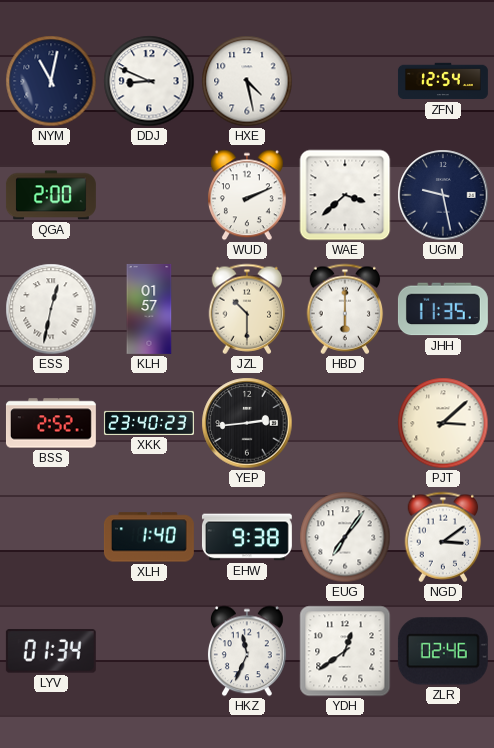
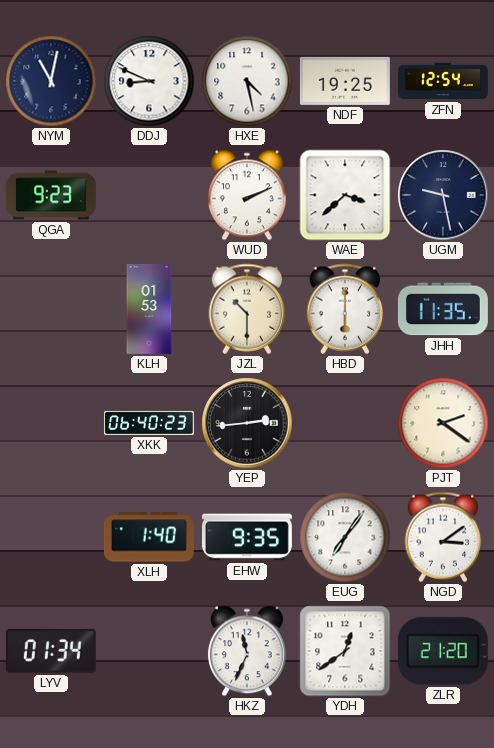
NDF: none -> 19:25 (345, 81)
QGA: 2:00 -> 9:23 (51, 195)
ESS: 12:32 -> none (51, 309)
KLH: 01:57 -> 01:53 (149, 309)
BSS: 2:52 -> none (51, 423)
XKK: 23:40 -> 06:40 (149, 423)
PJT: 3:08 -> 2:21 (443, 423)
EHW: 9:38 -> 9:35 (247, 537)
ZLR: 02:46 -> 21:20 (443, 651)
